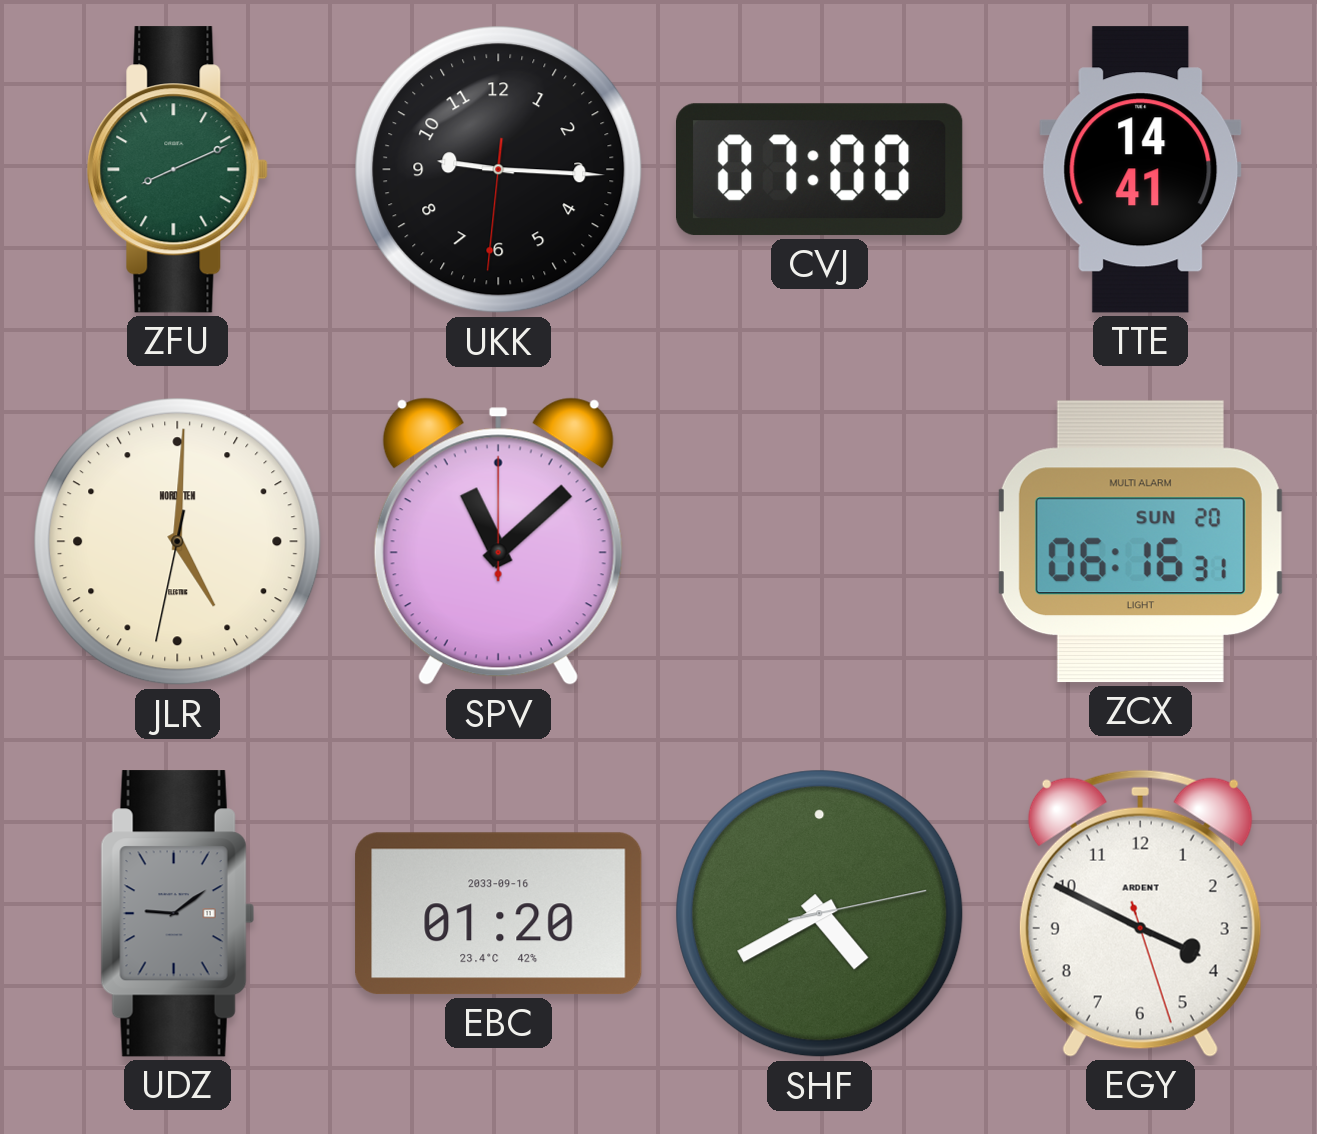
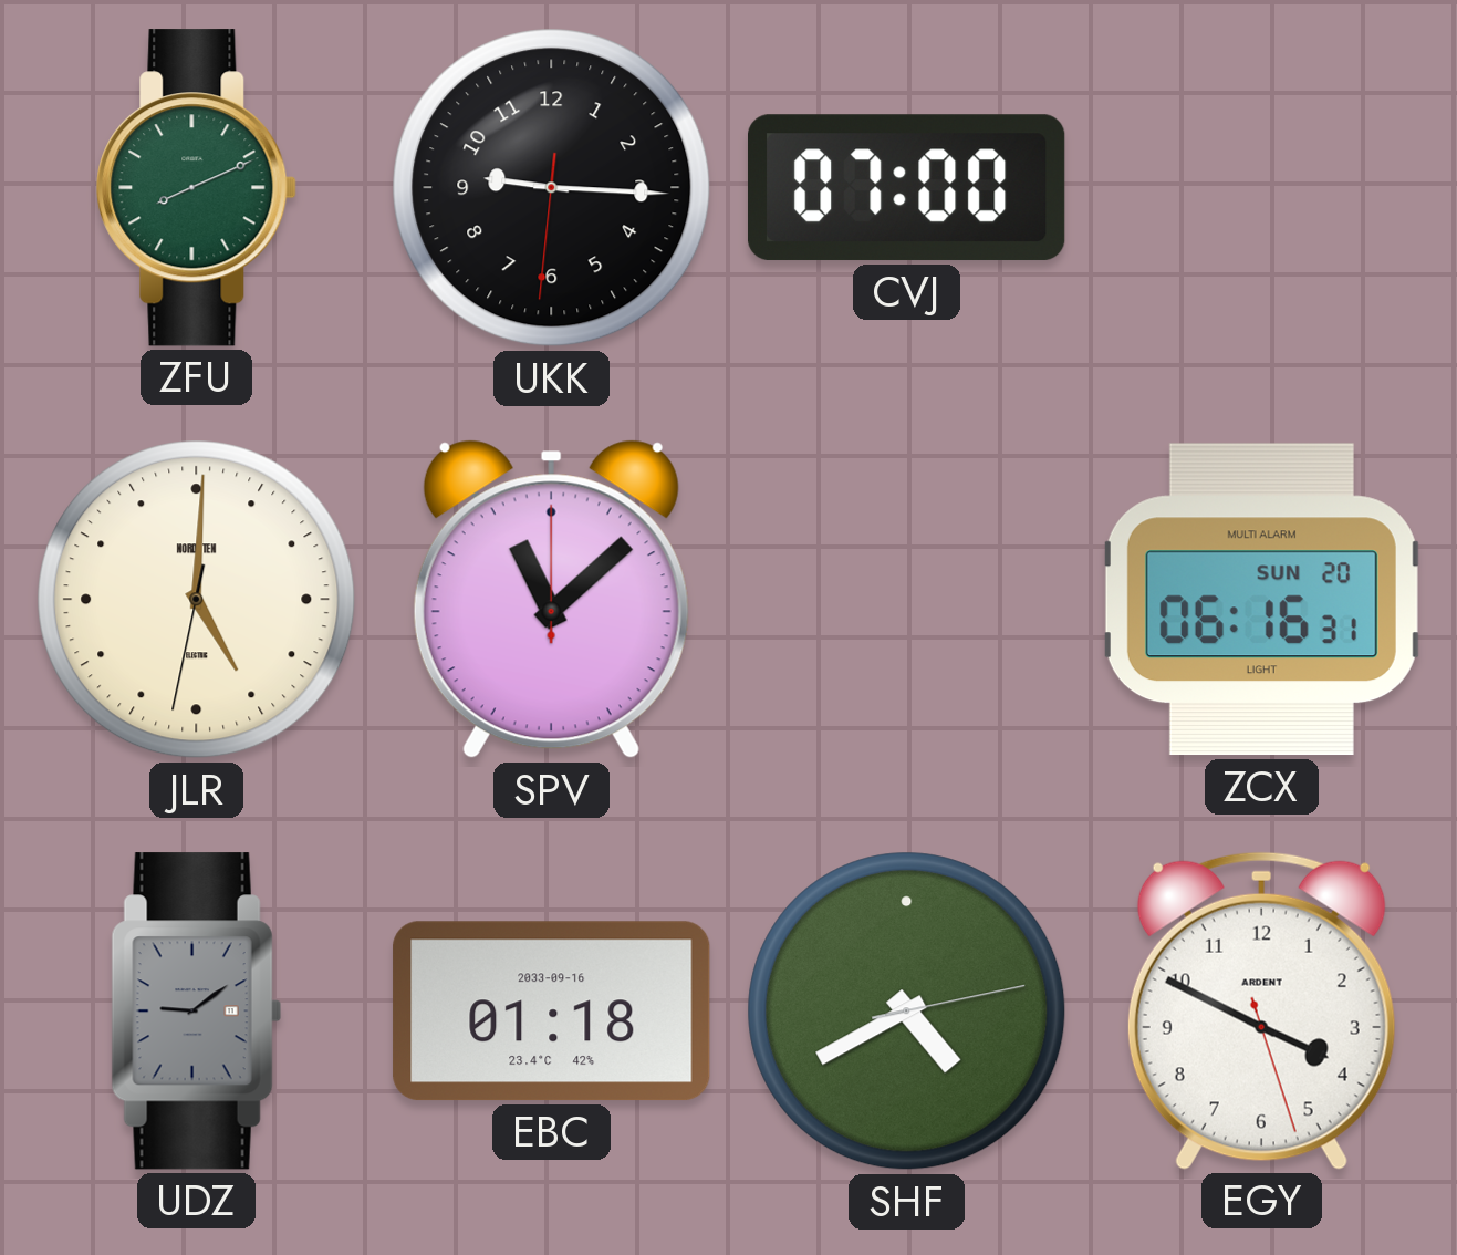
TTE: 14:41 -> none (1141, 170)
EBC: 01:20 -> 01:18 (552, 1012)
